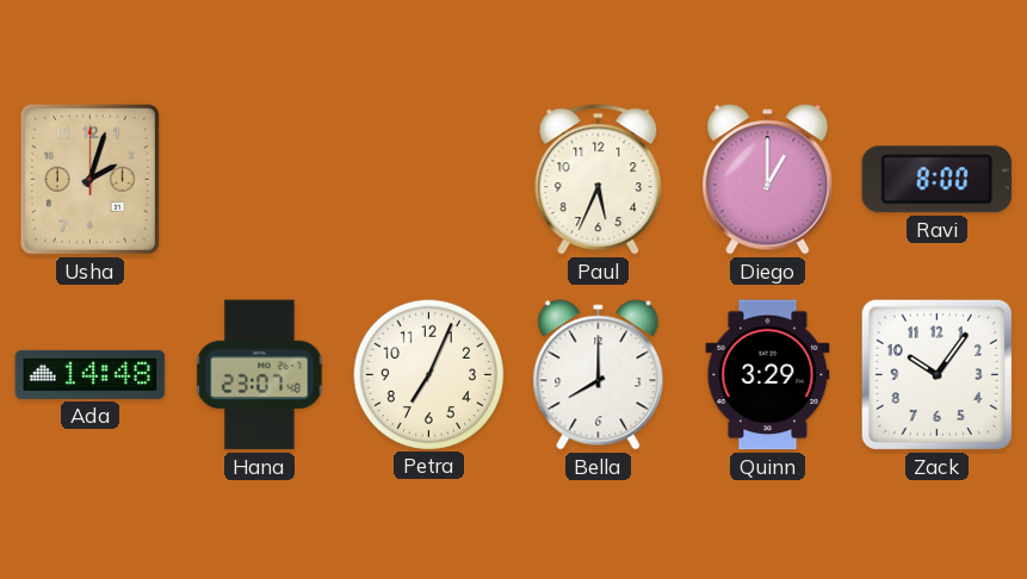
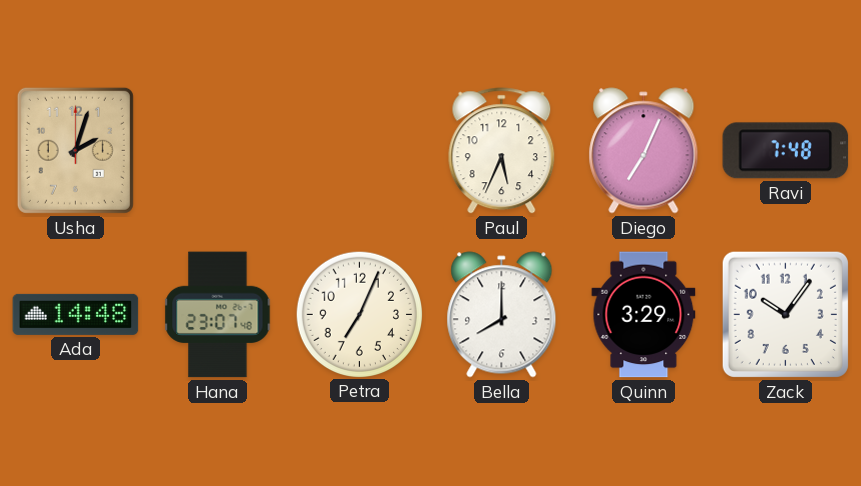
Diego: 1:00 -> 7:04 (644, 151)
Ravi: 8:00 -> 7:48 (786, 151)
